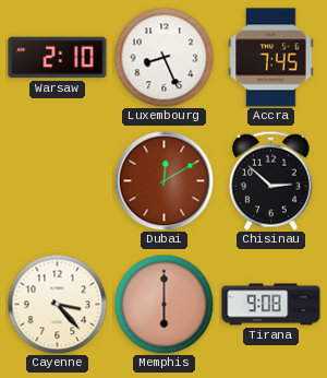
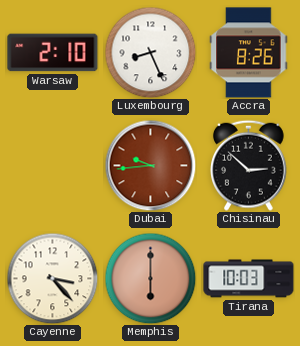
Accra: 7:45 -> 8:26 (249, 53)
Dubai: 12:10 -> 9:44 (150, 165)
Tirana: 9:08 -> 10:03 (249, 279)
